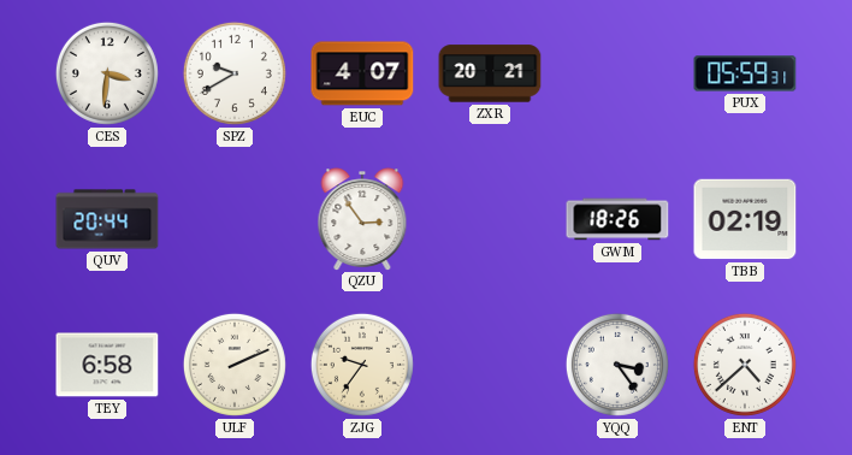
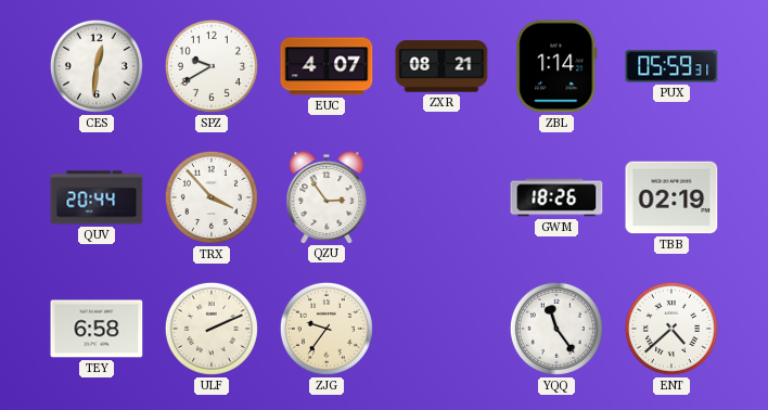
CES: 3:31 -> 12:31 (97, 66)
ZXR: 20:21 -> 08:21 (441, 66)
ZBL: none -> 1:14 (556, 66)
TRX: none -> 3:53 (212, 197)
YQQ: 3:24 -> 11:24 (556, 329)
